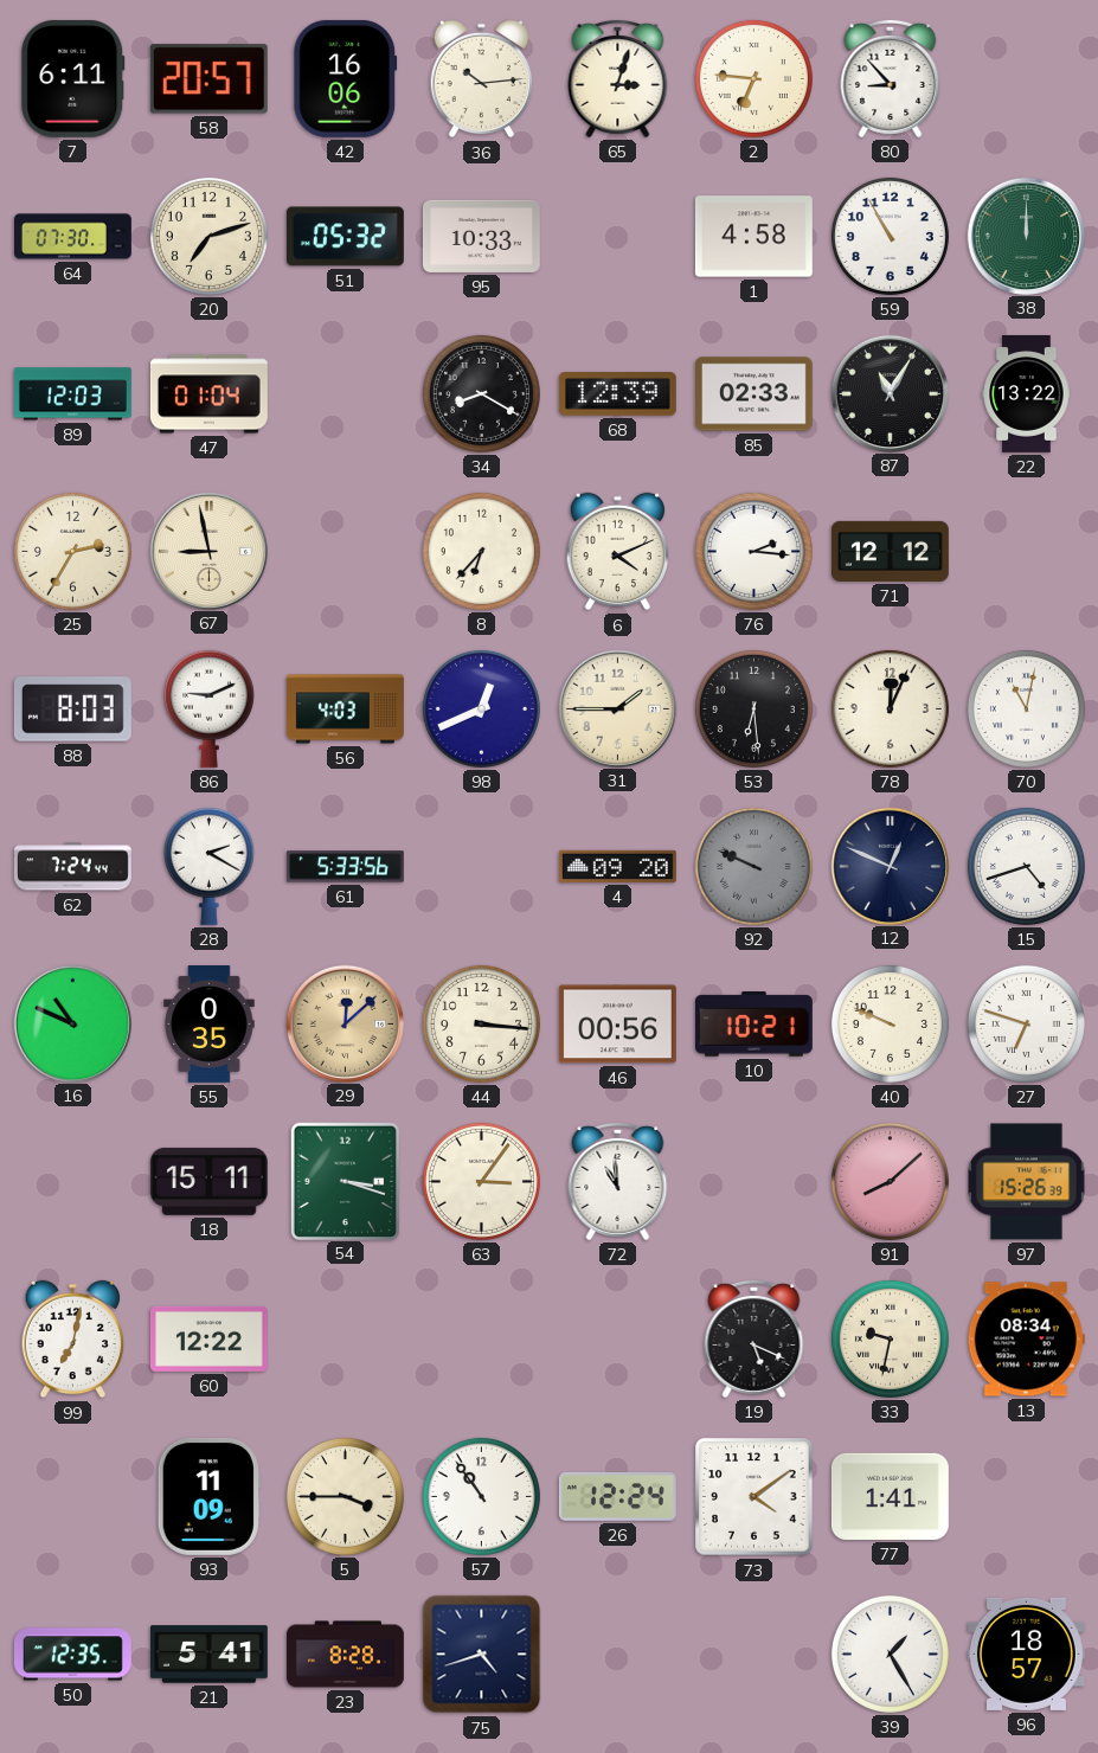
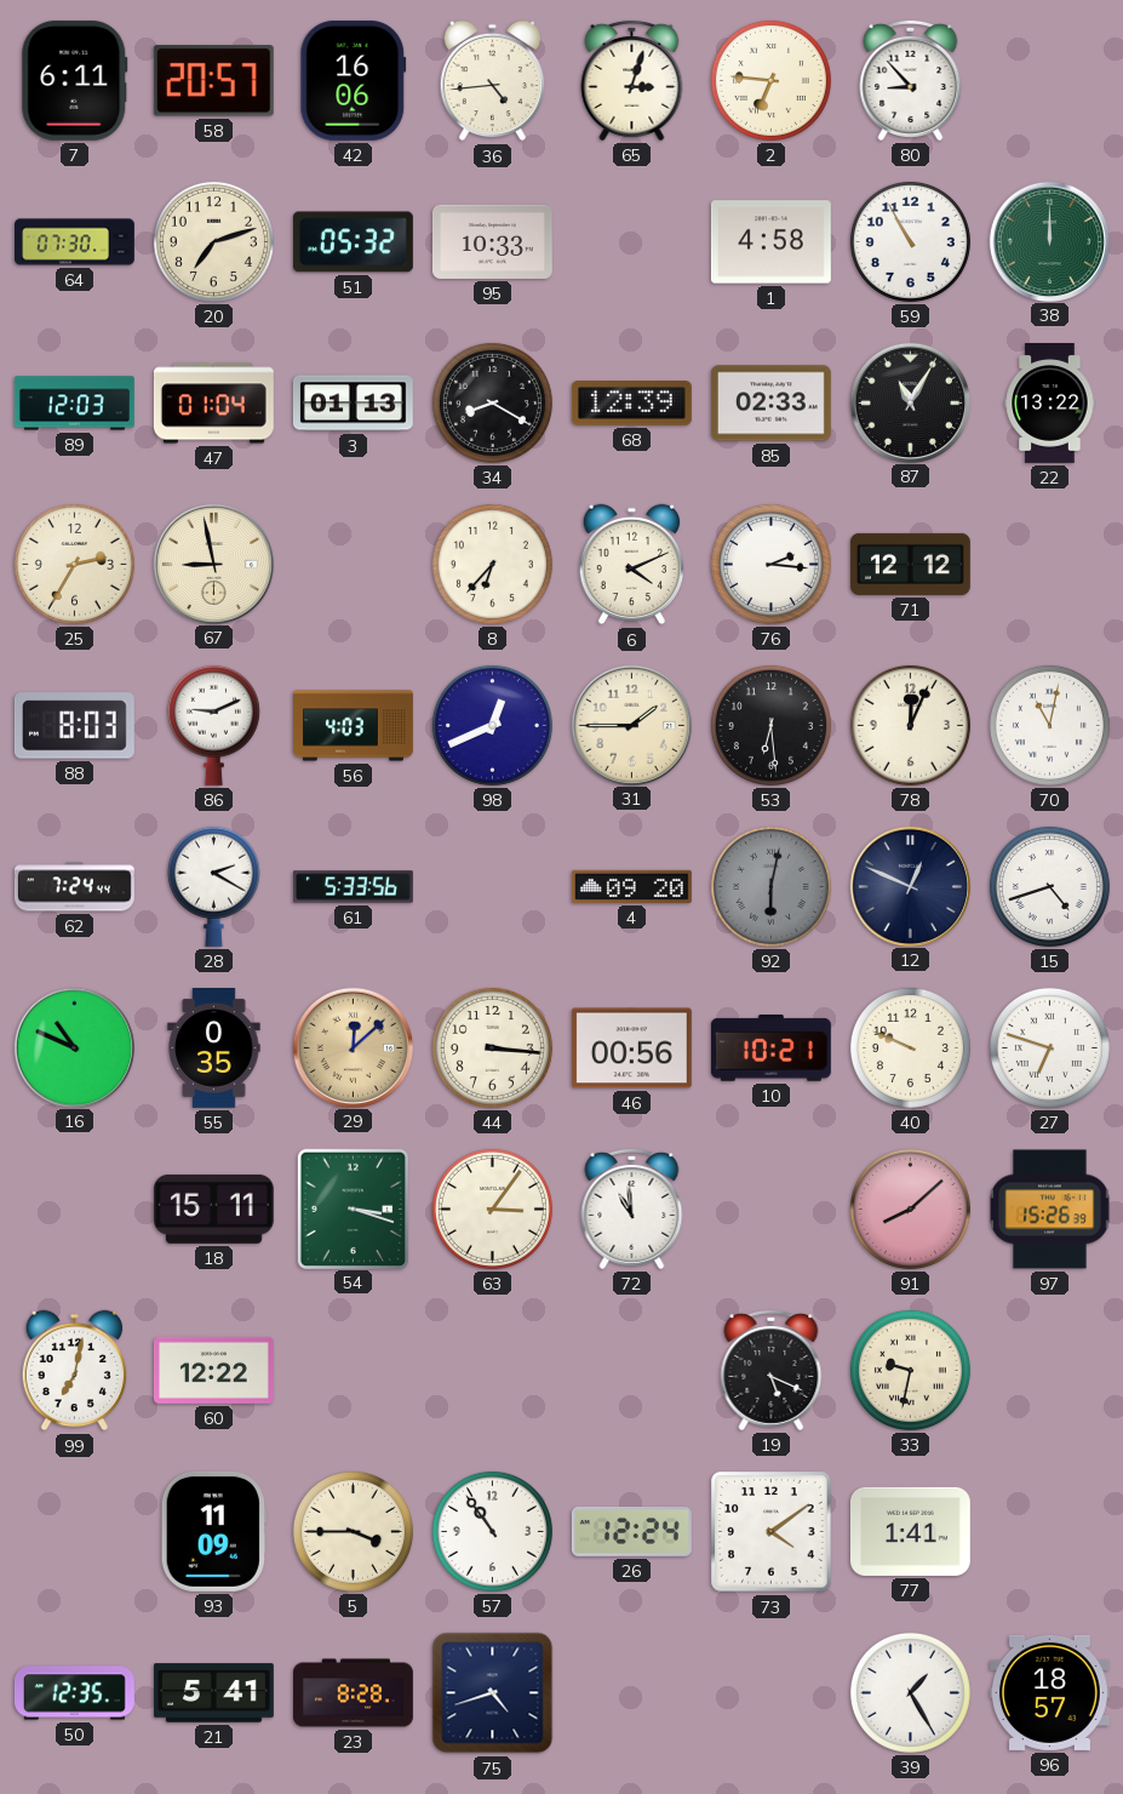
36: 10:14 -> 4:44 (493, 81)
3: none -> 01:13 (353, 404)
92: 9:49 -> 6:02 (770, 886)
13: 08:34 -> none (1026, 1340)
